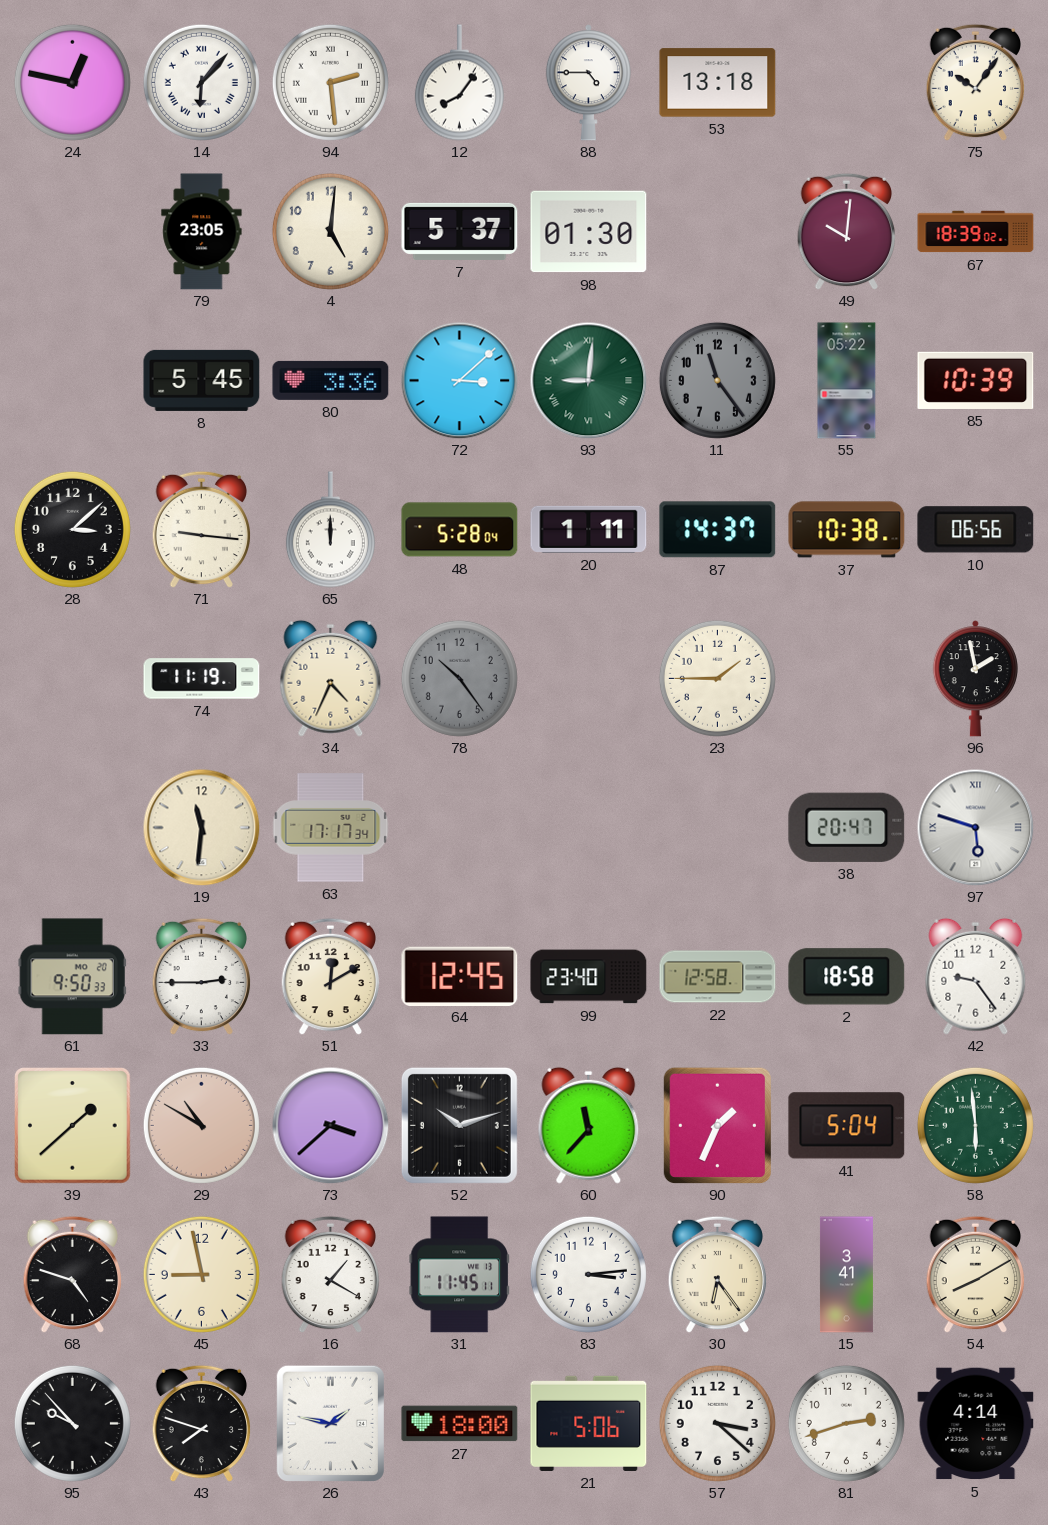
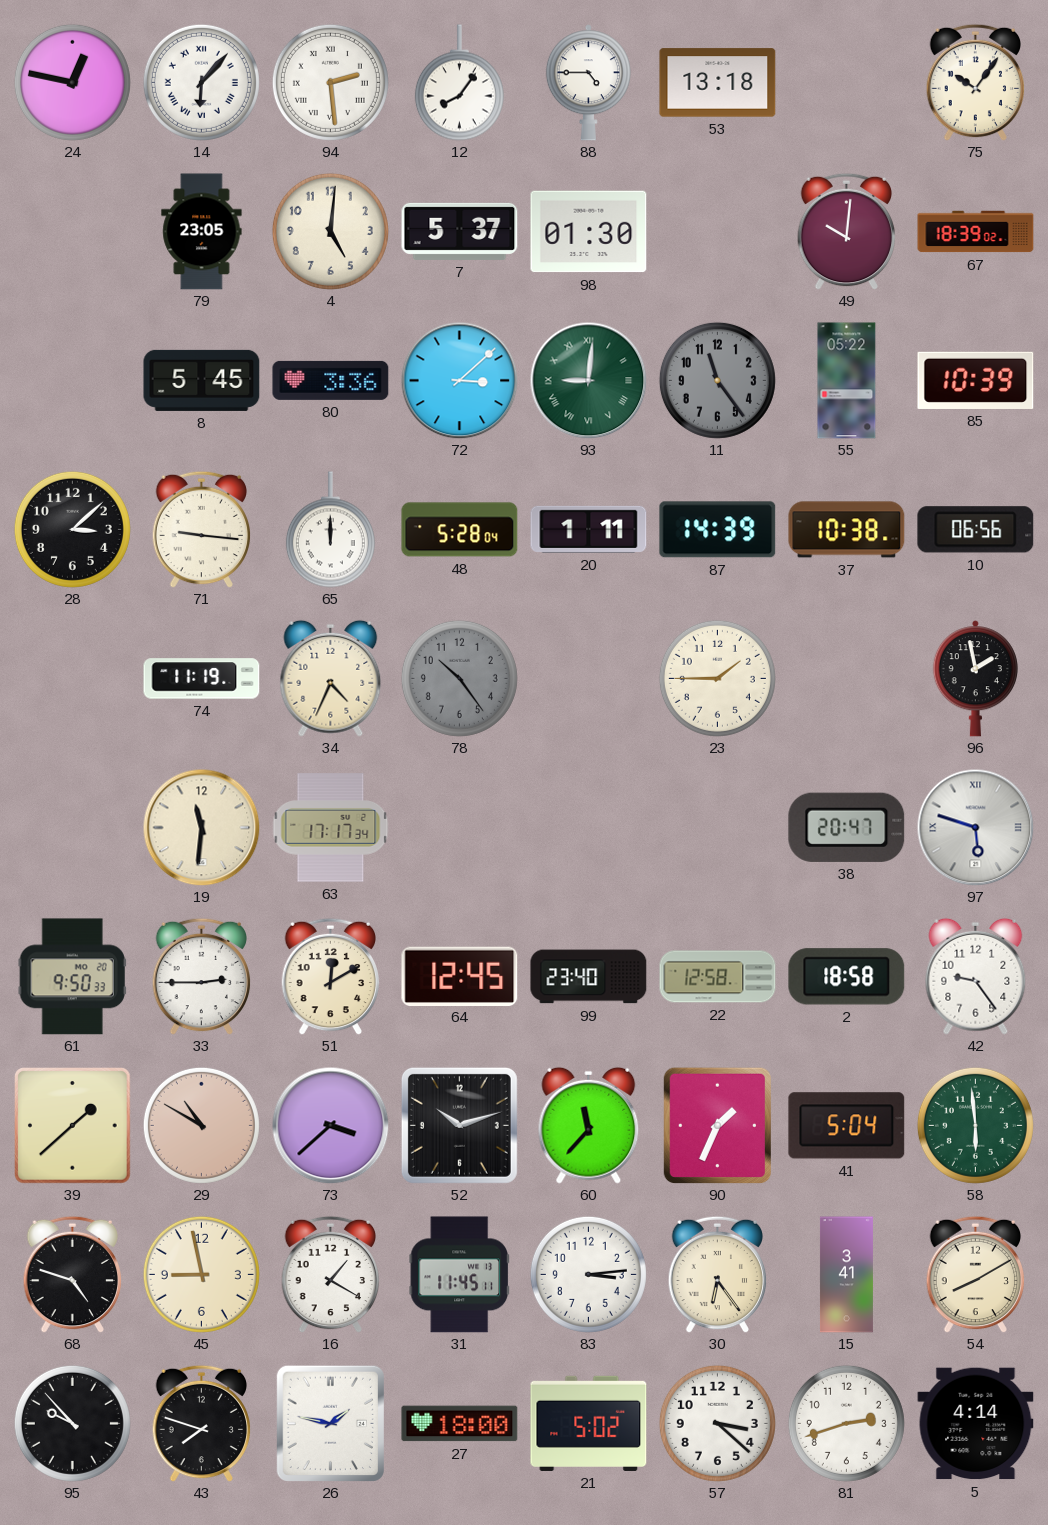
87: 14:37 -> 14:39 (718, 530)
21: 5:06 -> 5:02 (589, 1423)
